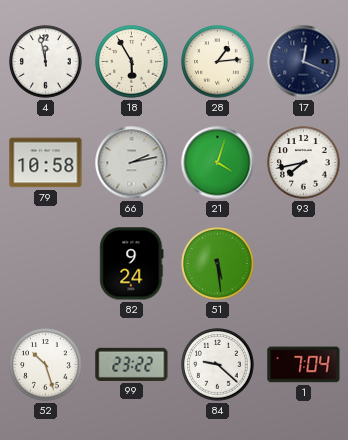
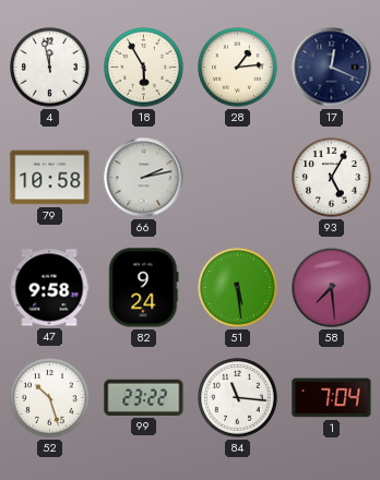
21: 4:03 -> none (218, 163)
93: 7:43 -> 5:05 (332, 178)
47: none -> 9:58 (49, 288)
58: none -> 7:29 (332, 288)
84: 9:22 -> 11:16 (238, 398)
